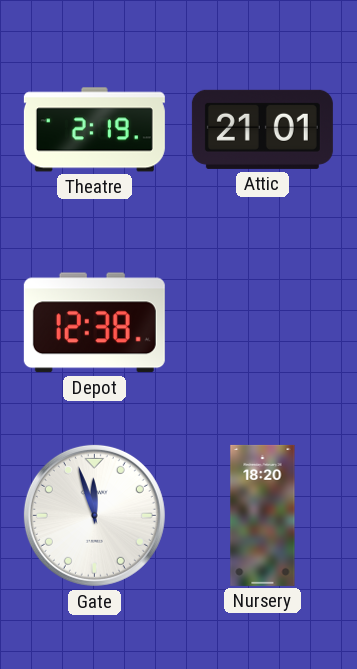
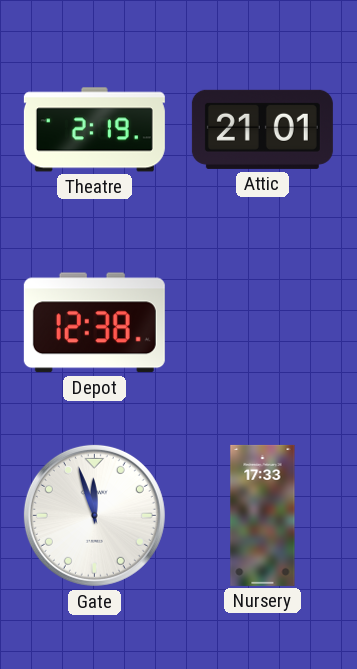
Nursery: 18:20 -> 17:33 (263, 515)
